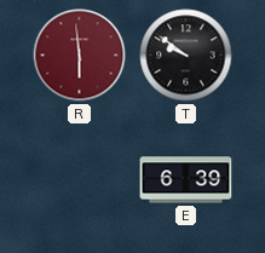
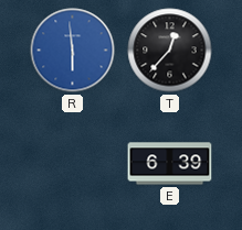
R dial: burgundy -> blue (73, 51)
T: 9:51 -> 12:37 (170, 51)
